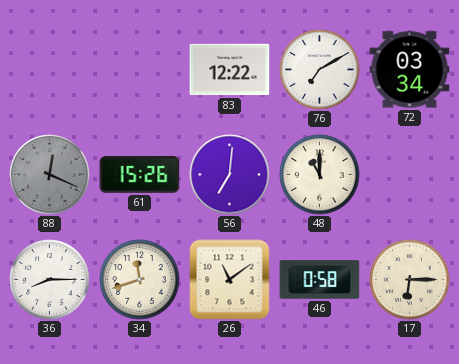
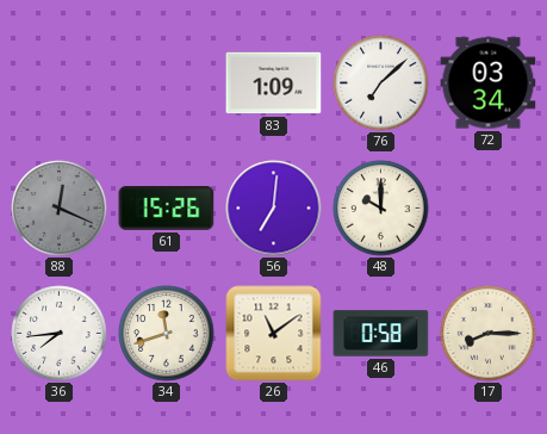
83: 12:22 -> 1:09 (274, 83)
76: 7:10 -> 7:08 (381, 83)
48: 11:00 -> 10:00 (381, 209)
36: 8:15 -> 7:44 (60, 334)
17: 6:15 -> 8:15 (489, 334)
